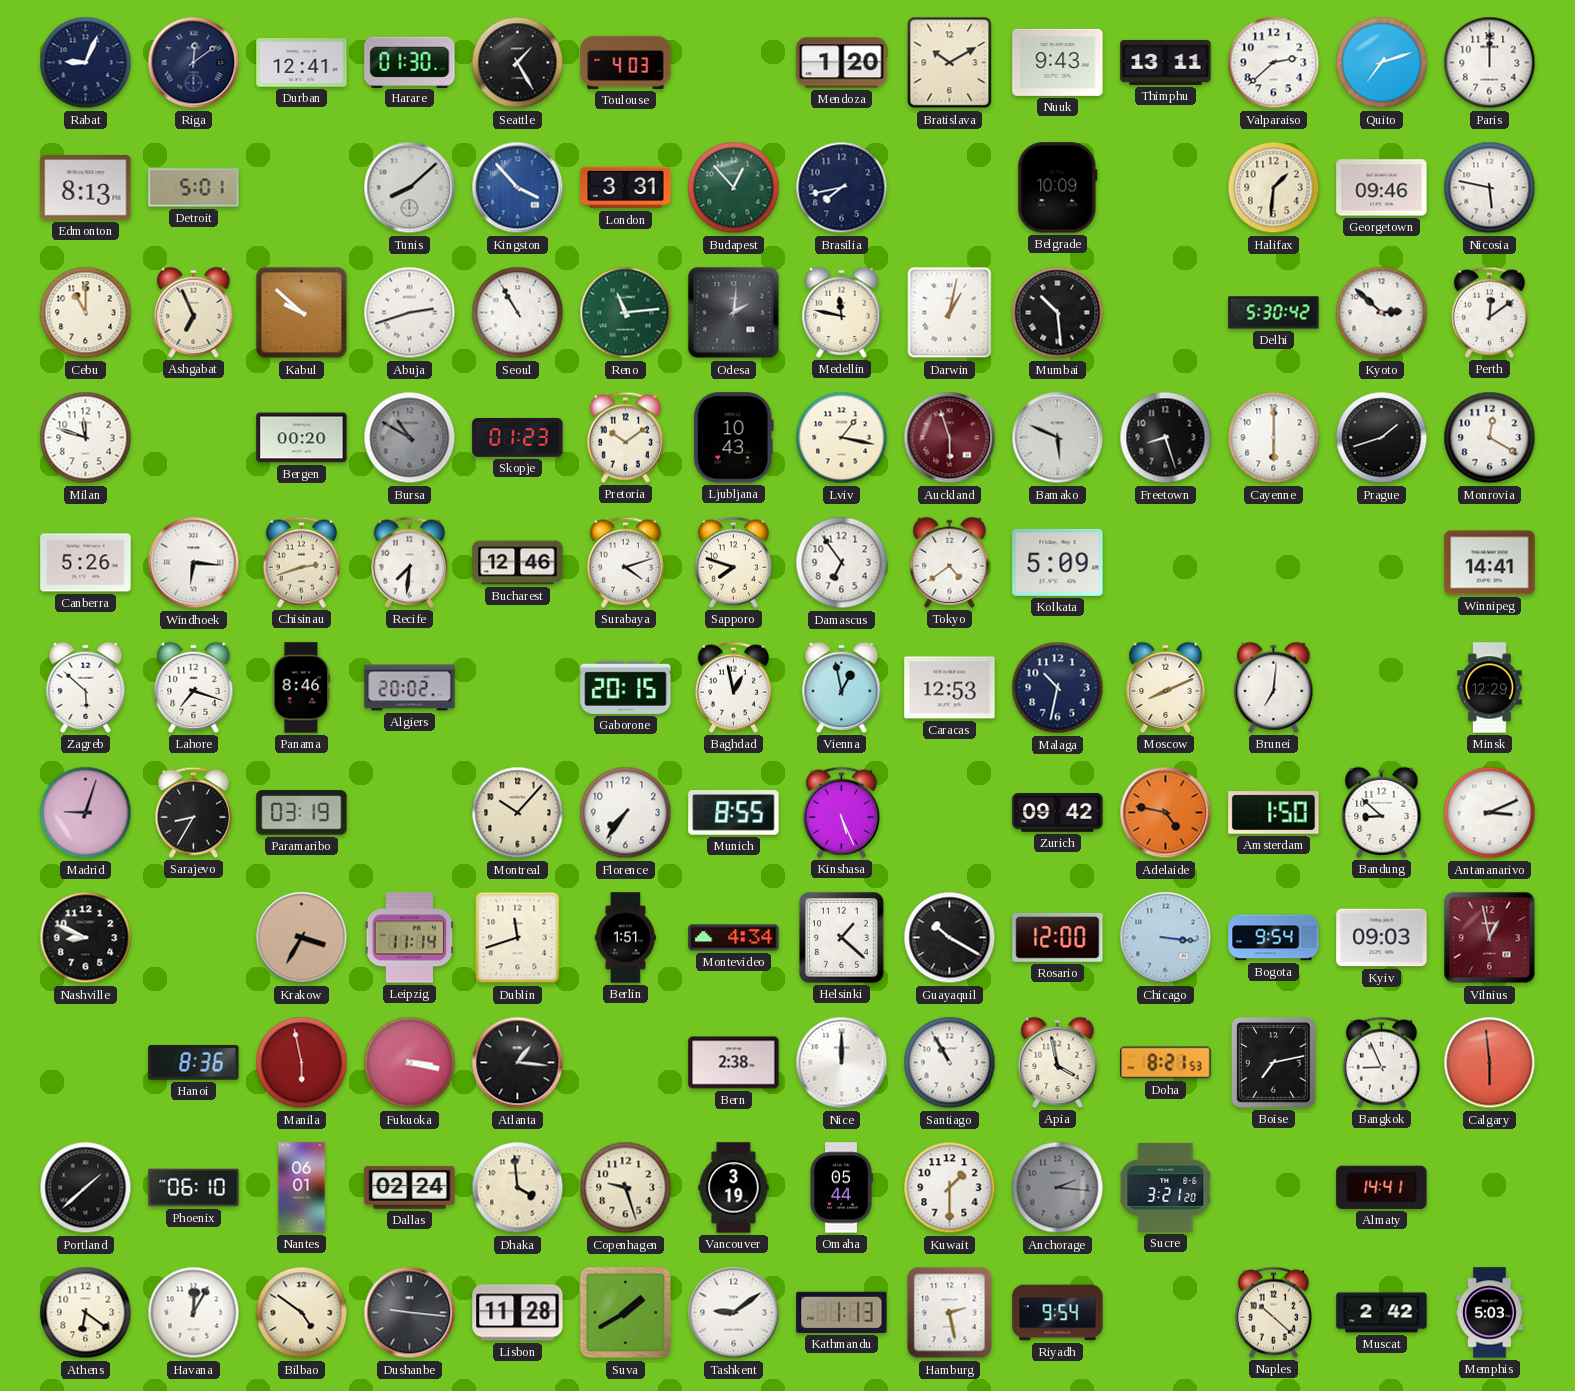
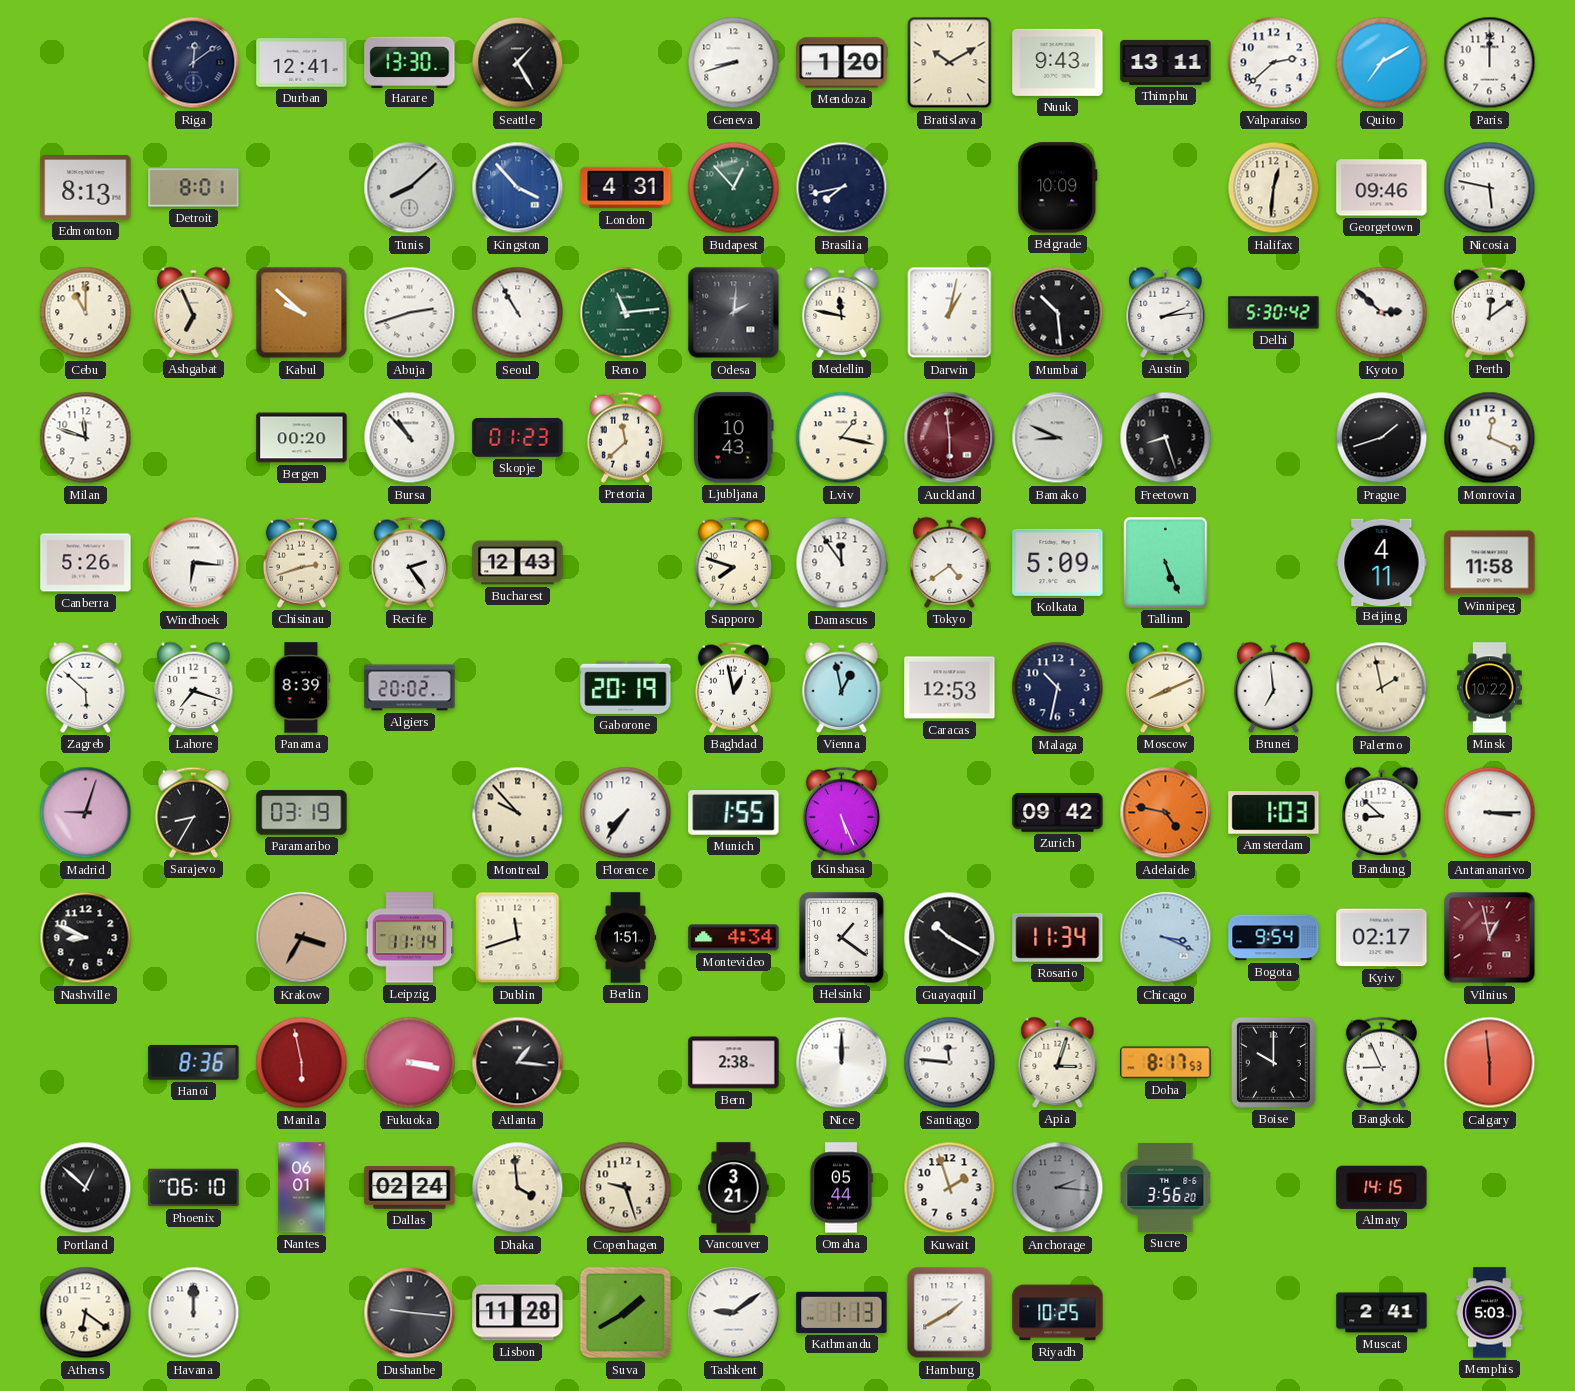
Rabat: 9:04 -> none (86, 63)
Harare: 01:30 -> 13:30 (410, 62)
Toulouse: 4:03 -> none (626, 62)
Geneva: none -> 8:42 (734, 63)
Quito: 7:12 -> 7:10 (1382, 63)
Detroit: 5:01 -> 8:01 (194, 188)
London: 3:31 -> 4:31 (626, 188)
Halifax: 1:31 -> 12:31 (1274, 188)
Austin: none -> 2:14 (1166, 312)
Bursa: 10:50 -> 10:53 (410, 438)
Bursa dial: grey -> white (410, 438)
Pretoria: 10:09 -> 11:38 (625, 437)
Auckland: 5:57 -> 5:59 (950, 438)
Bamako: 5:49 -> 8:49 (1058, 438)
Cayenne: 6:00 -> none (1274, 438)
Monrovia: 12:20 -> 12:19 (1490, 438)
Recife: 7:31 -> 2:24 (409, 562)
Bucharest: 12:46 -> 12:43 (518, 563)
Surabaya: 4:12 -> none (625, 562)
Damascus: 6:54 -> 11:54 (842, 563)
Tallinn: none -> 5:26 (1166, 563)
Beijing: none -> 4:11 (1382, 562)
Winnipeg: 14:41 -> 11:58 (1490, 563)
Panama: 8:46 -> 8:39 (302, 688)
Gaborone: 20:15 -> 20:19 (626, 687)
Brunei: 7:01 -> 6:59 (1274, 687)
Palermo: none -> 1:58 (1382, 688)
Minsk: 12:29 -> 10:22 (1490, 688)
Montreal: 10:07 -> 9:53 (518, 813)
Munich: 8:55 -> 1:55 (734, 813)
Amsterdam: 1:50 -> 1:03 (1274, 813)
Antananarivo: 3:11 -> 3:15 (1490, 813)
Helsinki: 1:22 -> 1:21 (841, 938)
Rosario: 12:00 -> 11:34 (1058, 937)
Chicago: 3:16 -> 3:19 (1166, 938)
Kyiv: 09:03 -> 02:17 (1382, 938)
Santiago: 10:55 -> 11:46 (950, 1063)
Apia: 3:58 -> 3:03 (1058, 1062)
Doha: 8:21 -> 8:17 (1166, 1063)
Boise: 7:13 -> 10:00 (1273, 1063)
Portland: 1:38 -> 12:52 (86, 1188)
Vancouver: 3:19 -> 3:21 (734, 1188)
Kuwait: 1:30 -> 1:57 (950, 1188)
Sucre: 3:21 -> 3:56 (1166, 1187)
Almaty: 14:41 -> 14:15 (1382, 1187)
Havana: 12:05 -> 12:00 (194, 1313)
Bilbao: 4:51 -> none (302, 1313)
Hamburg: 2:28 -> 1:40 (950, 1313)
Riyadh: 9:54 -> 10:25 (1058, 1313)
Naples: 10:22 -> none (1273, 1312)
Muscat: 2:42 -> 2:41 (1382, 1313)
